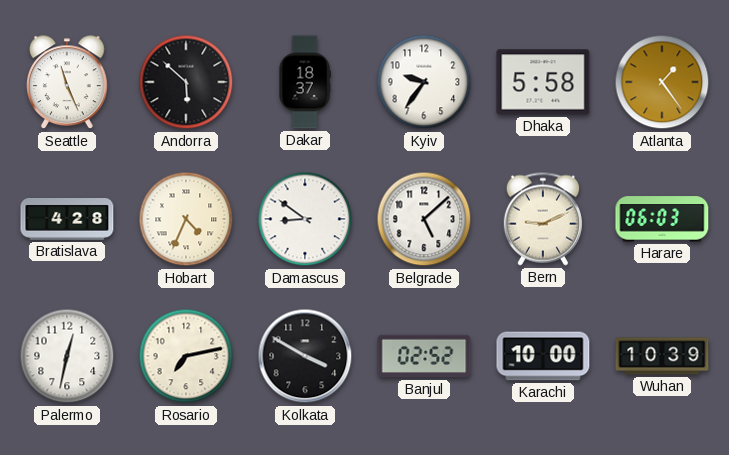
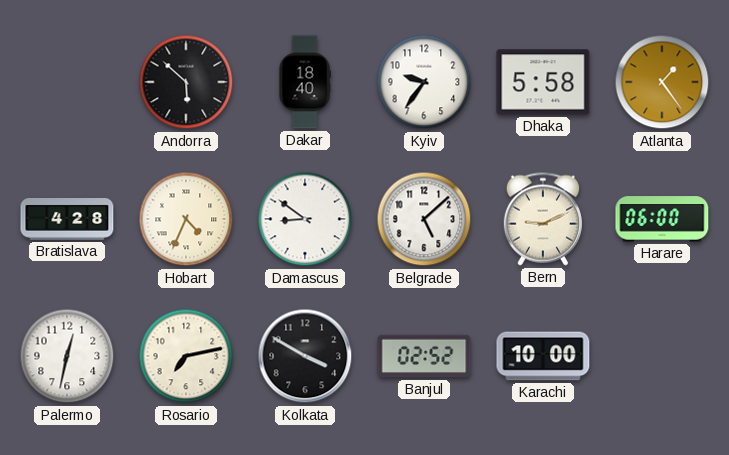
Seattle: 11:26 -> none (68, 83)
Dakar: 18:37 -> 18:40 (305, 82)
Harare: 06:03 -> 06:00 (662, 219)
Wuhan: 10:39 -> none (662, 356)
